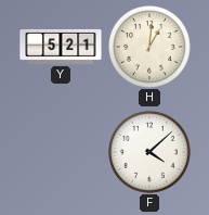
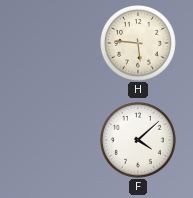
Y: 5:21 -> none (61, 47)
H: 1:01 -> 5:46 (139, 44)
